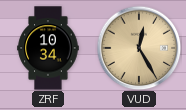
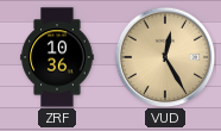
ZRF: 10:34 -> 10:36 (57, 57)
